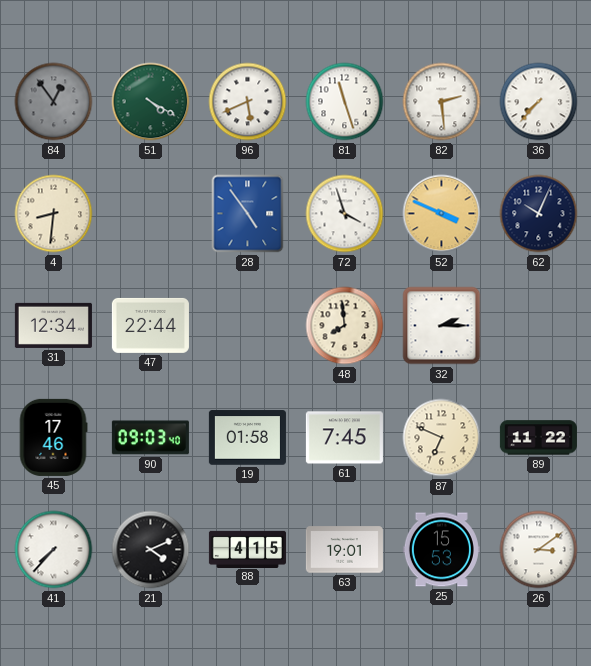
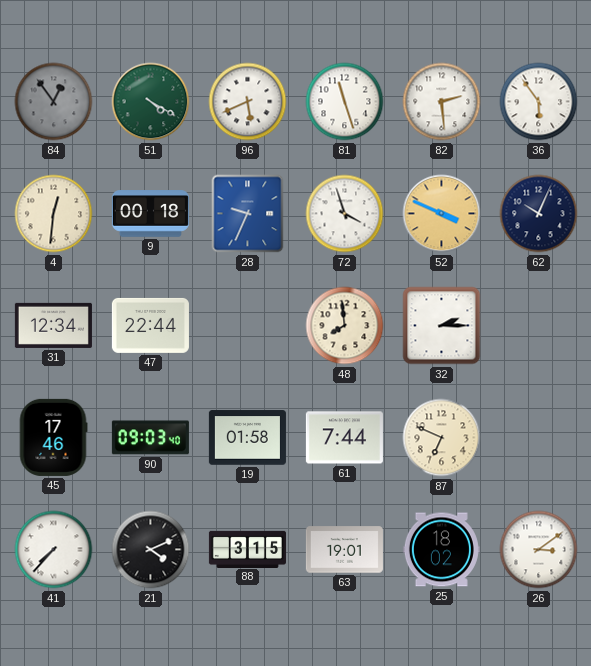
36: 7:37 -> 5:54 (539, 102)
4: 8:31 -> 12:31 (54, 214)
9: none -> 00:18 (150, 214)
28: 4:54 -> 9:34 (248, 214)
61: 7:45 -> 7:44 (344, 438)
89: 11:22 -> none (538, 438)
88: 4:15 -> 3:15 (247, 549)
25: 15:53 -> 18:02 (441, 550)
